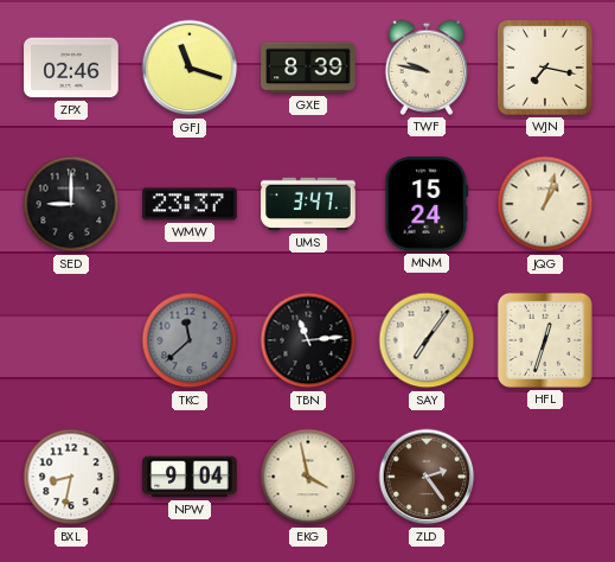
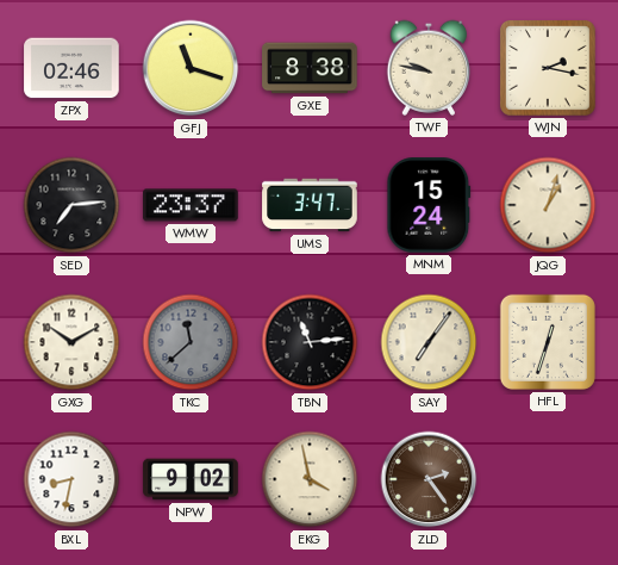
GXE: 8:39 -> 8:38 (310, 68)
WJN: 7:17 -> 2:17 (549, 69)
SED: 9:00 -> 7:14 (71, 205)
GXG: none -> 10:10 (71, 342)
NPW: 9:04 -> 9:02 (191, 479)
